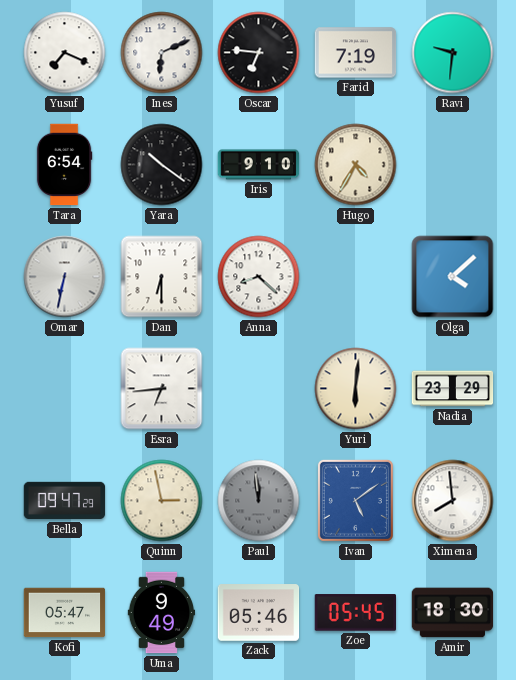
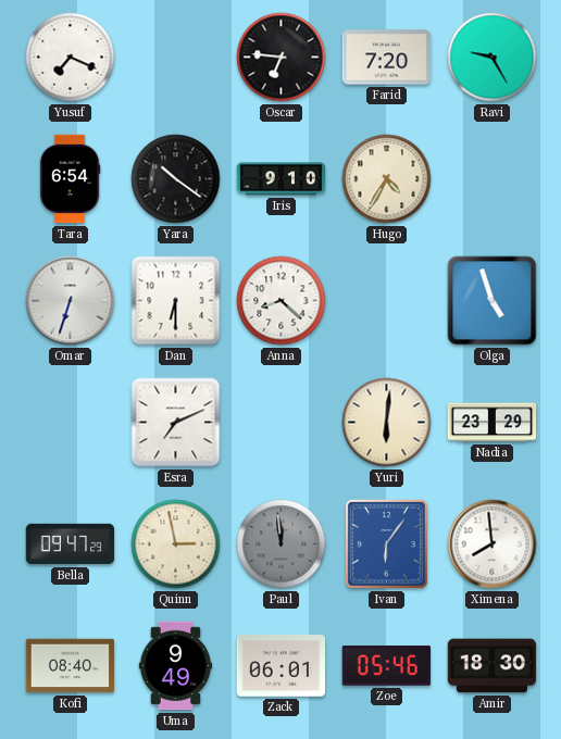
Ines: 6:11 -> none (162, 53)
Farid: 7:19 -> 7:20 (387, 58)
Ravi: 9:31 -> 9:25 (493, 58)
Omar: 6:32 -> 6:33 (71, 301)
Olga: 4:08 -> 4:57 (493, 301)
Esra: 6:44 -> 7:11 (176, 423)
Ivan: 5:09 -> 6:06 (386, 543)
Kofi: 05:47 -> 08:40 (71, 666)
Zack: 05:46 -> 06:01 (282, 666)
Zoe: 05:45 -> 05:46 (386, 666)
